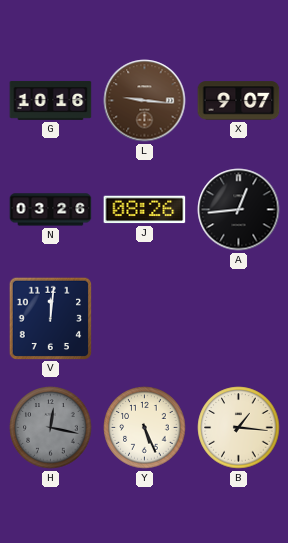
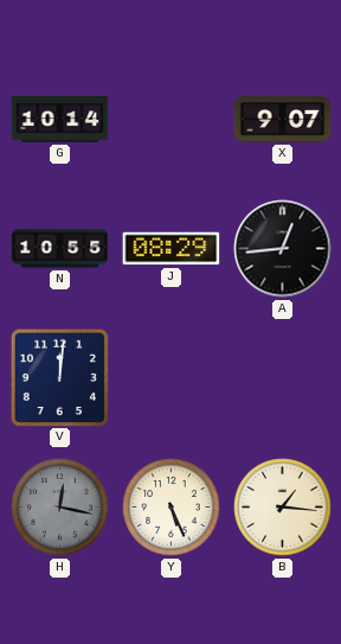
G: 10:16 -> 10:14 (60, 119)
L: 9:16 -> none (145, 101)
N: 03:26 -> 10:55 (60, 249)
J: 08:26 -> 08:29 (172, 249)
